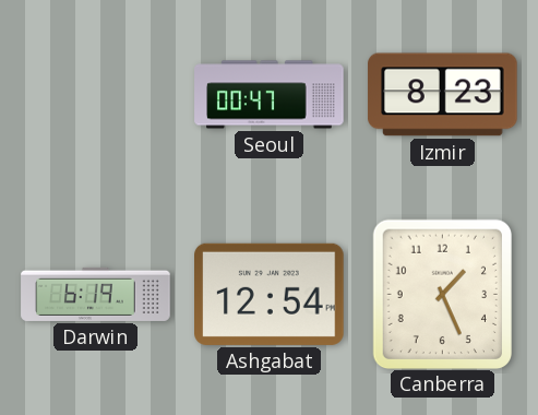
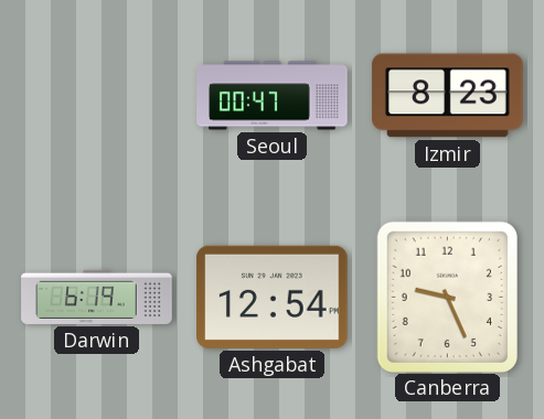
Canberra: 1:26 -> 9:26 (447, 297)
